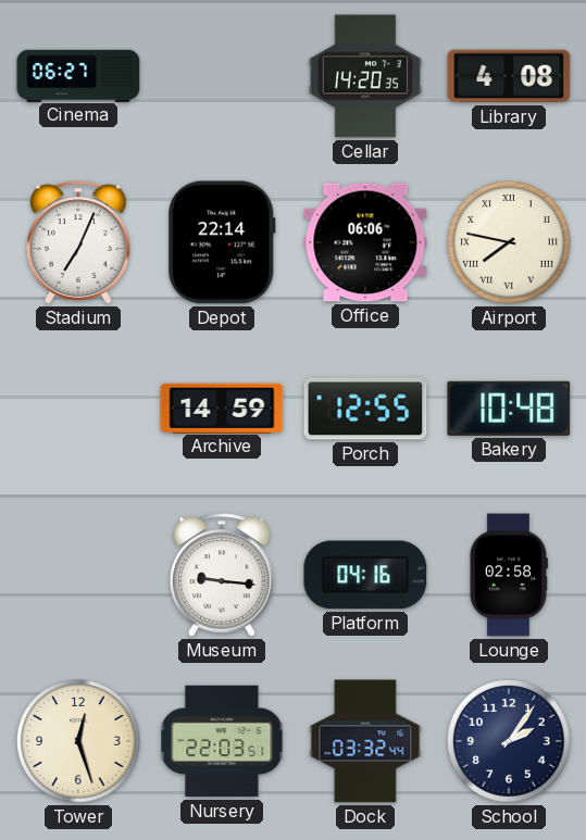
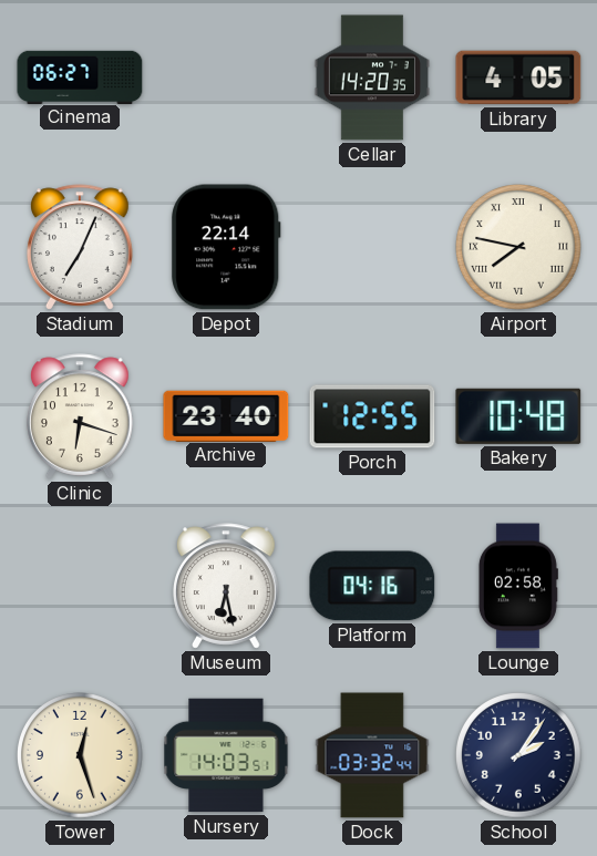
Library: 4:08 -> 4:05 (518, 78)
Office: 06:06 -> none (365, 242)
Clinic: none -> 6:18 (81, 416)
Archive: 14:59 -> 23:40 (226, 415)
Museum: 9:16 -> 6:28 (227, 586)
Nursery: 22:03 -> 14:03 (226, 755)
